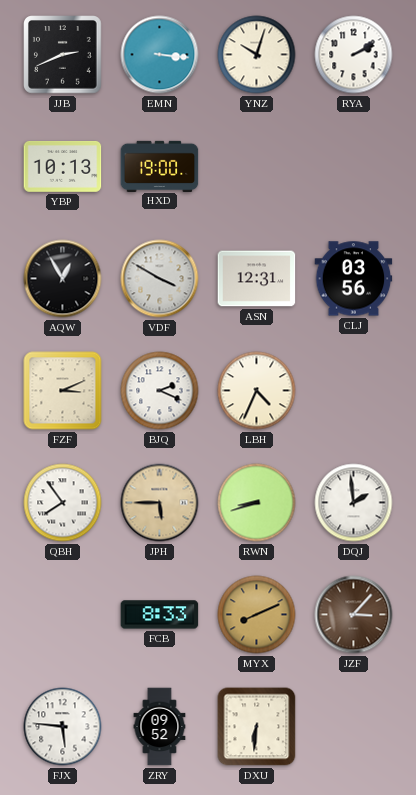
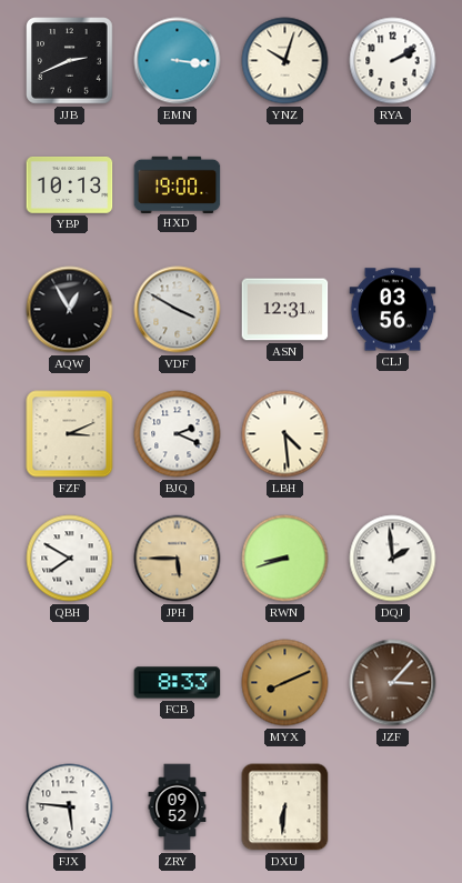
LBH: 4:34 -> 4:29 (285, 434)
QBH: 7:54 -> 7:50 (70, 559)
